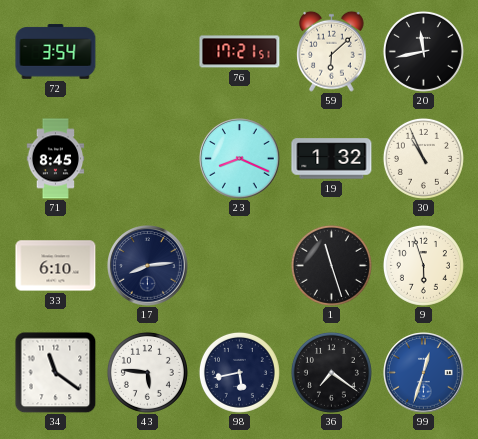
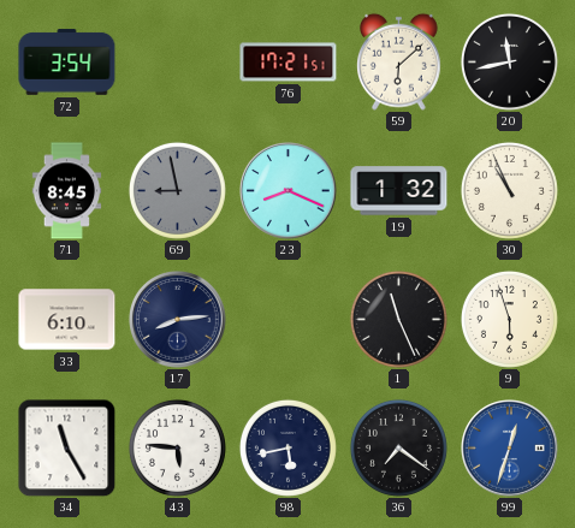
69: none -> 8:58 (177, 190)
1: 11:27 -> 11:26 (398, 319)
34: 11:21 -> 11:25 (66, 447)
